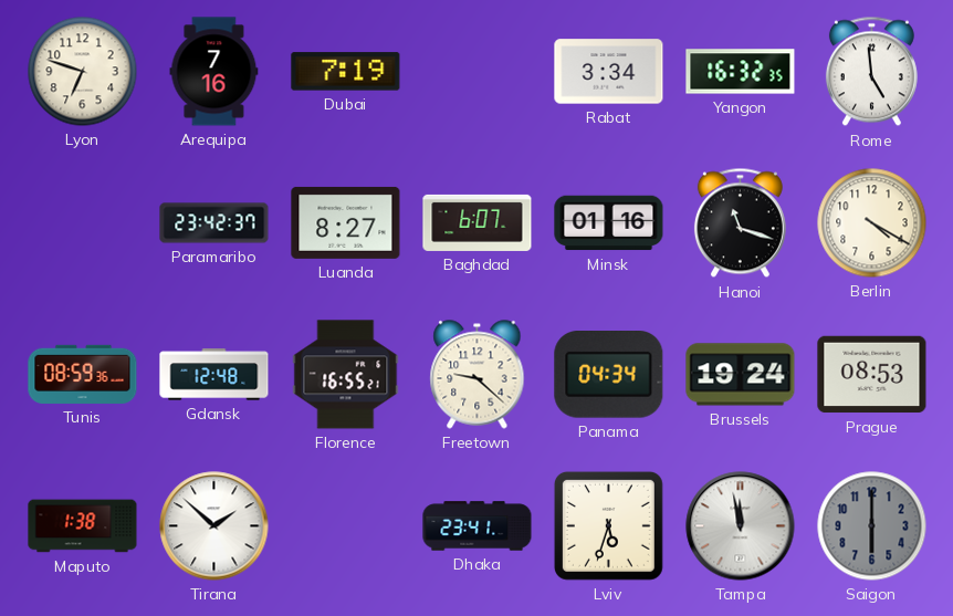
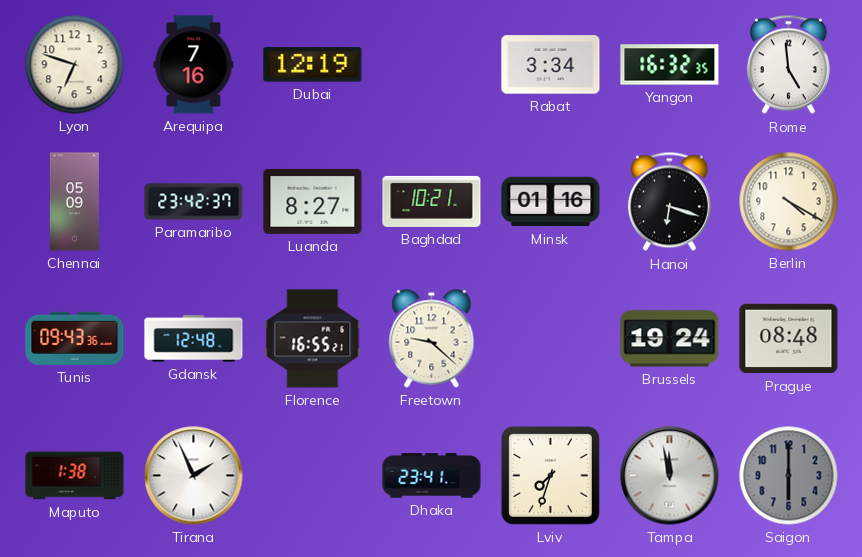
Dubai: 7:19 -> 12:19 (313, 65)
Chennai: none -> 05:09 (74, 202)
Baghdad: 6:07 -> 10:21 (432, 201)
Hanoi: 11:18 -> 6:18 (669, 202)
Tunis: 08:59 -> 09:43 (75, 338)
Panama: 04:34 -> none (609, 375)
Prague: 08:53 -> 08:48 (789, 339)
Tirana: 1:52 -> 1:56 (194, 476)
Lviv: 5:33 -> 7:33 (550, 475)
